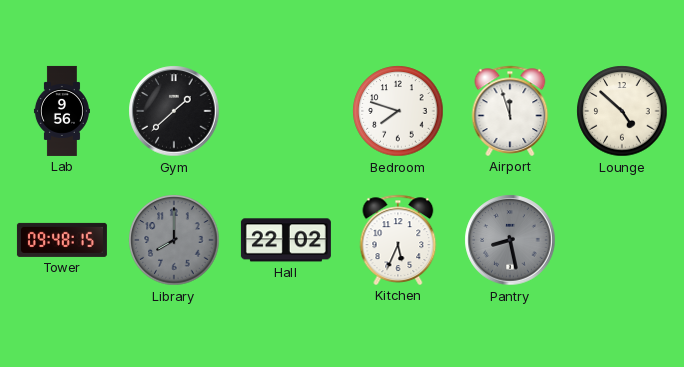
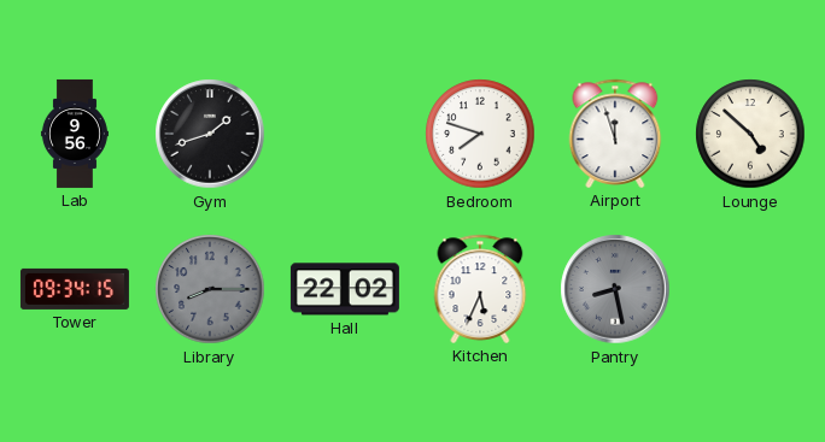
Gym: 1:38 -> 1:42 (210, 134)
Tower: 09:48 -> 09:34 (75, 289)
Library: 8:00 -> 8:15 (210, 289)
